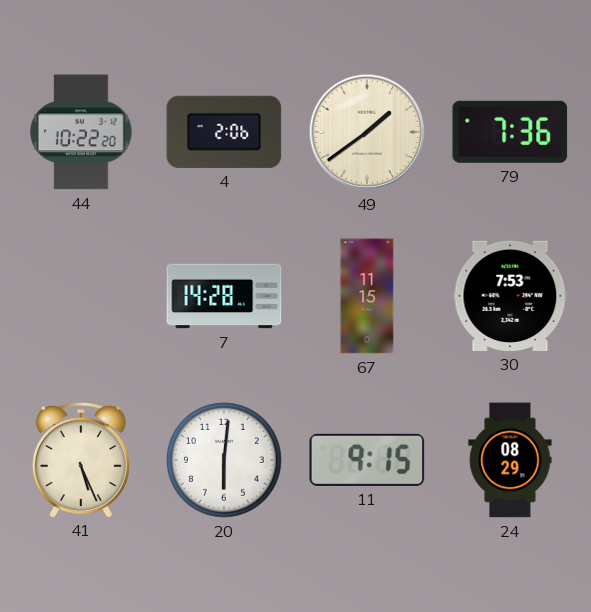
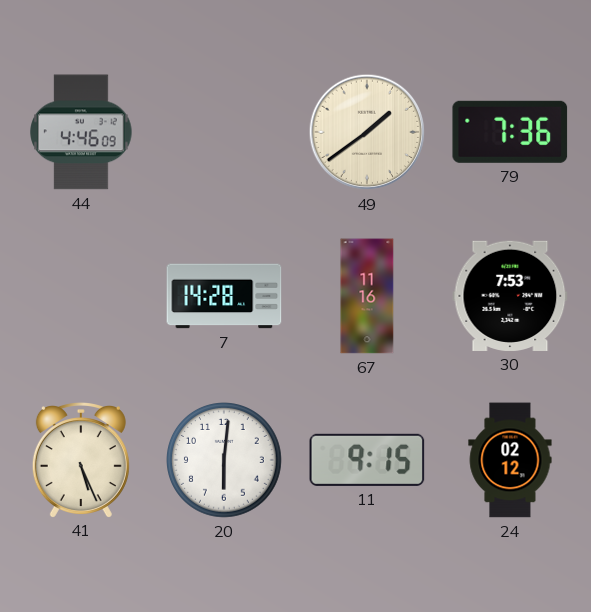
44: 10:22 -> 4:46 (81, 132)
4: 2:06 -> none (224, 132)
67: 11:15 -> 11:16 (367, 296)
24: 08:29 -> 02:12 (510, 460)
